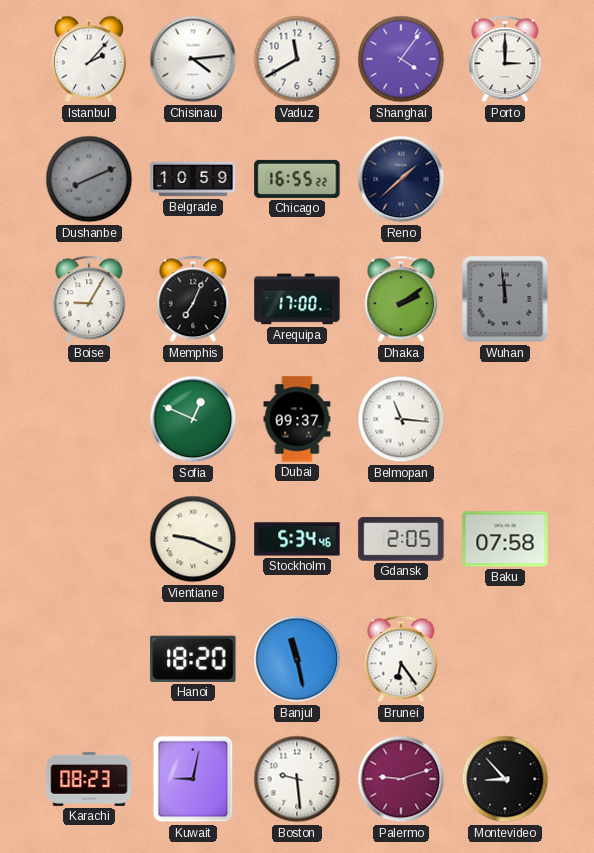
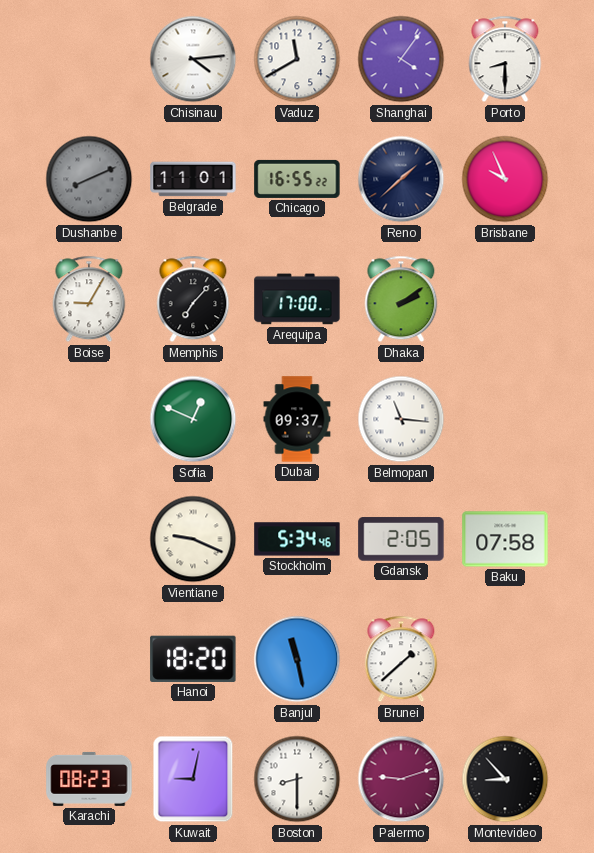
Istanbul: 2:07 -> none (89, 59)
Porto: 3:00 -> 8:30 (505, 59)
Belgrade: 10:59 -> 11:01 (193, 179)
Brisbane: none -> 9:56 (505, 179)
Memphis: 7:04 -> 7:07 (193, 299)
Wuhan: 11:59 -> none (505, 299)
Brunei: 6:24 -> 1:38 (401, 659)
Boston: 9:29 -> 8:30 (297, 779)
